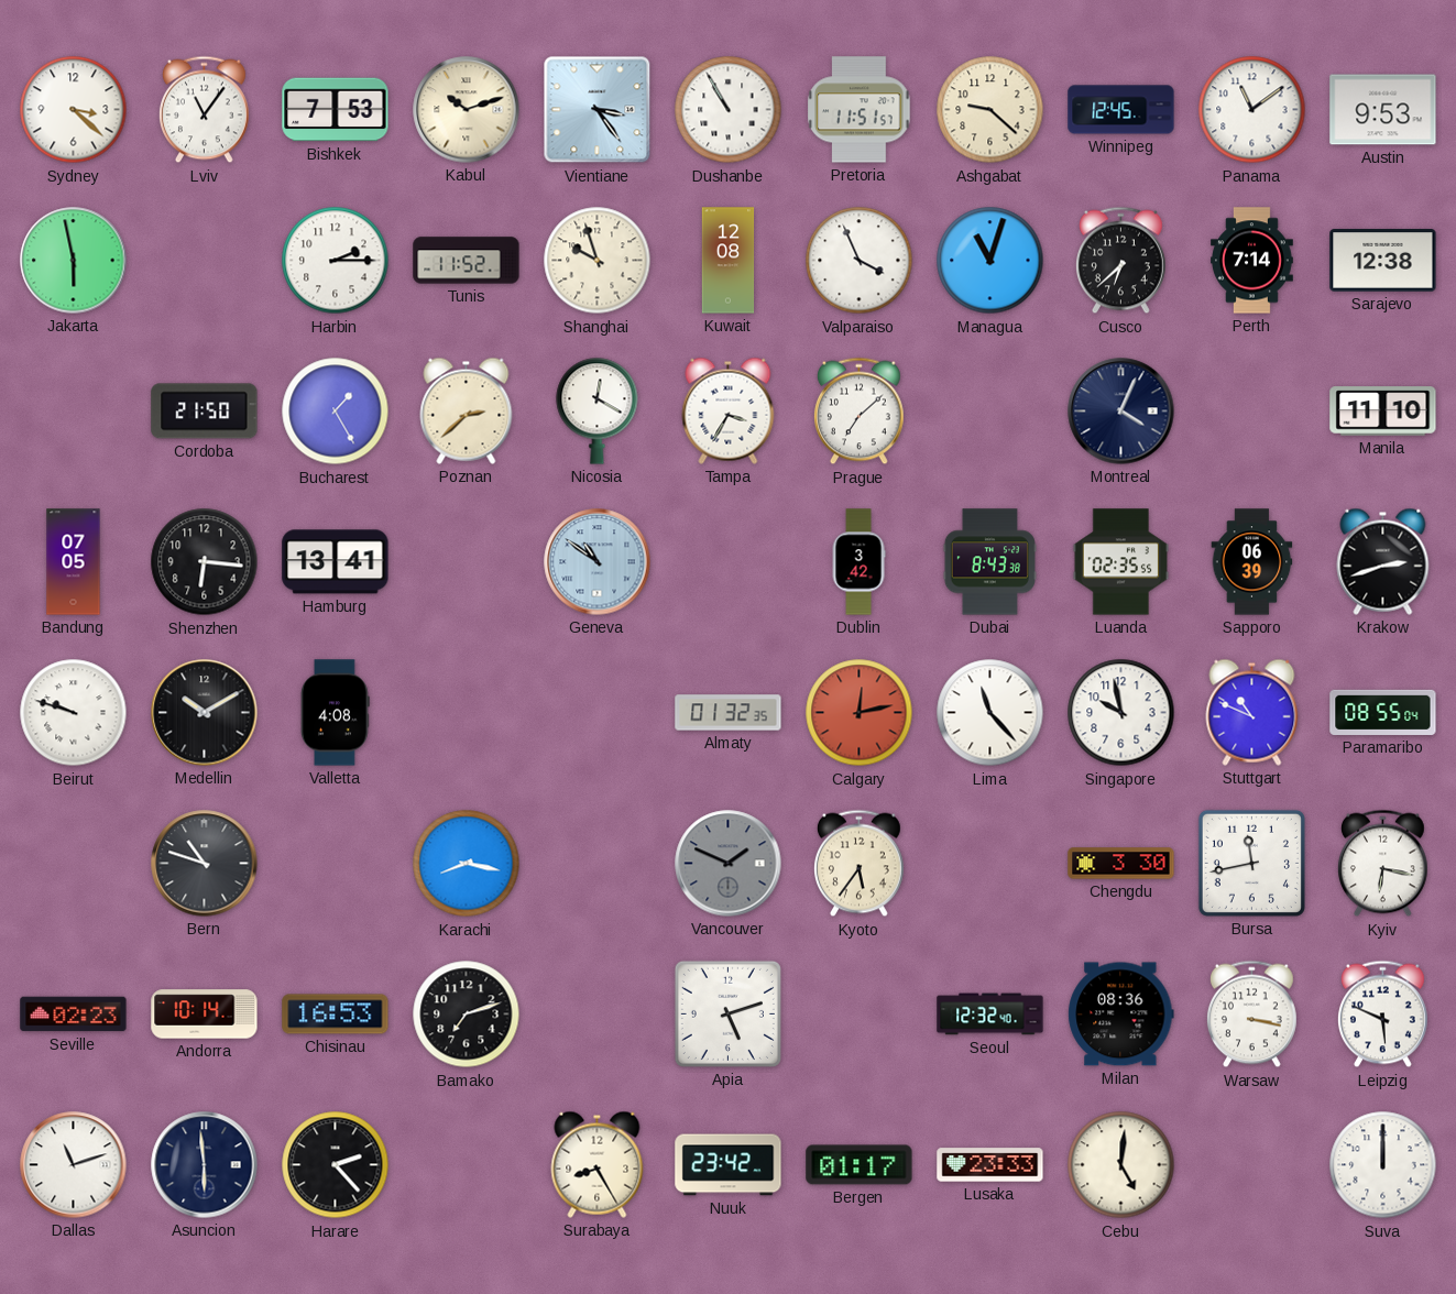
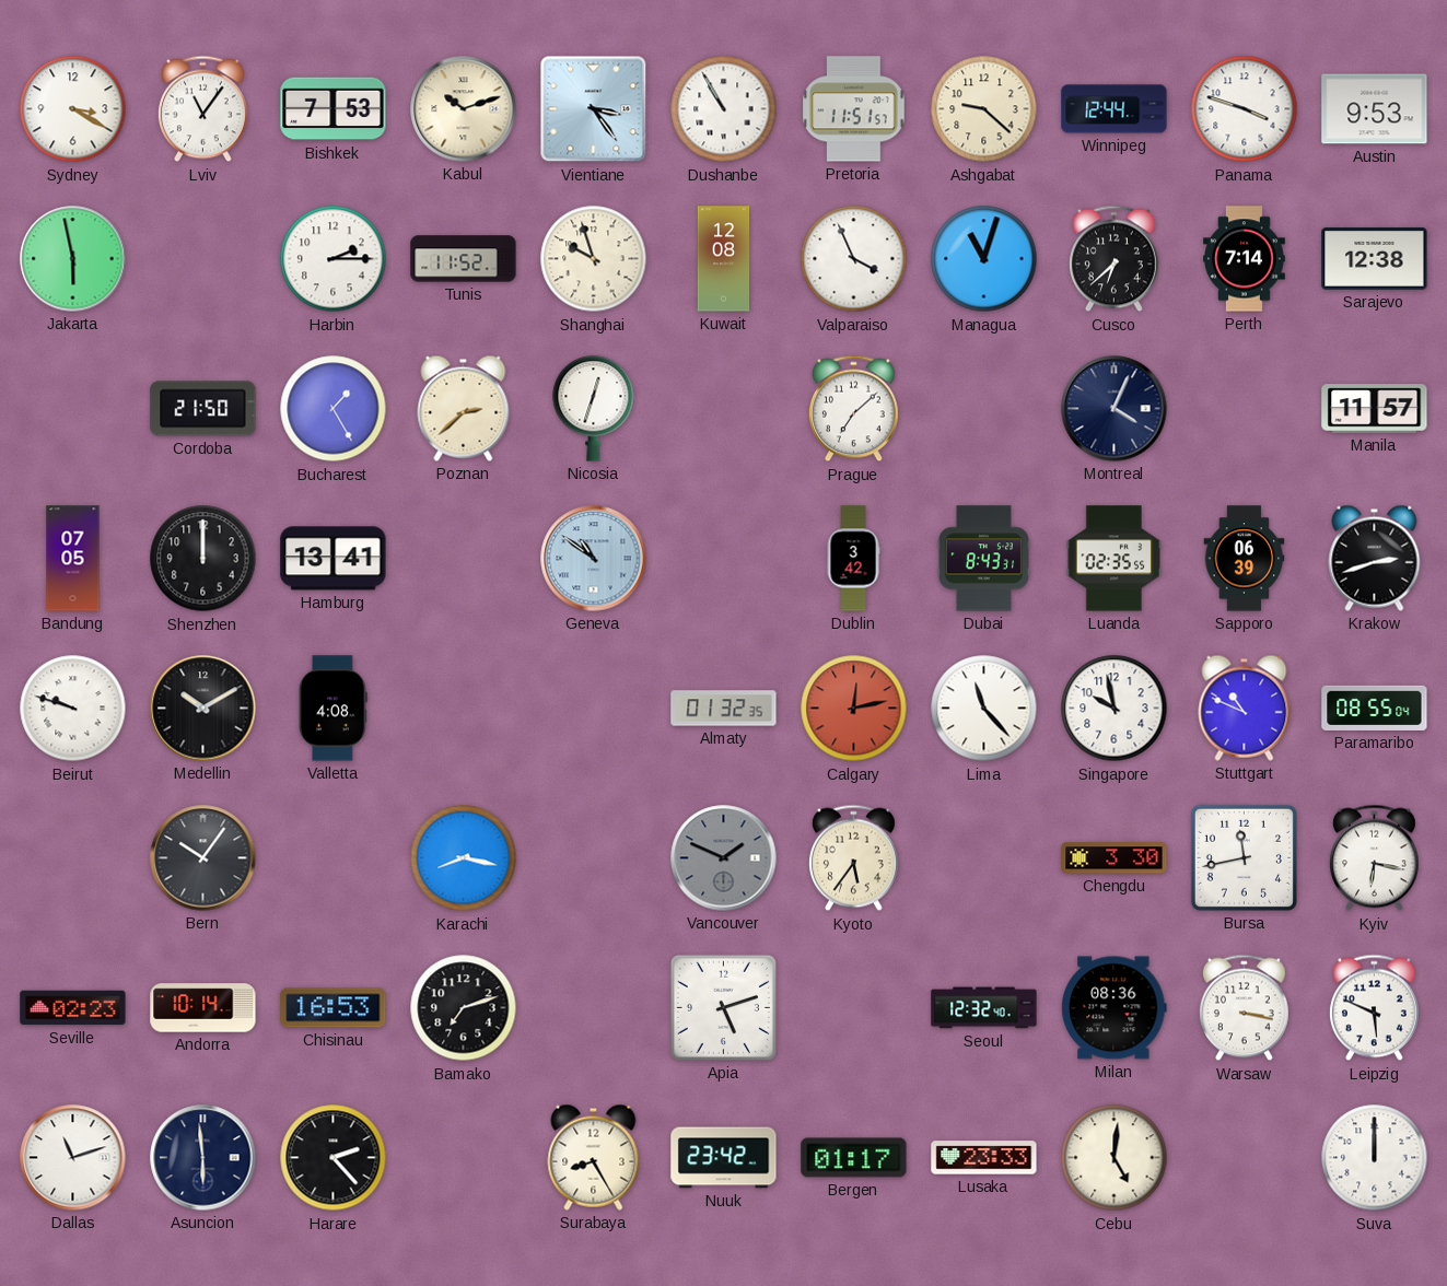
Sydney: 3:22 -> 3:20 (73, 109)
Winnipeg: 12:45 -> 12:44 (1115, 109)
Panama: 11:09 -> 3:48 (1245, 109)
Nicosia: 12:20 -> 12:33 (594, 408)
Tampa: 3:35 -> none (729, 410)
Manila: 11:10 -> 11:57 (1375, 409)
Shenzhen: 6:16 -> 12:00 (203, 559)
Dubai: 8:43:38 -> 8:43:31 (983, 559)
Bern: 10:48 -> 10:06 (203, 858)
